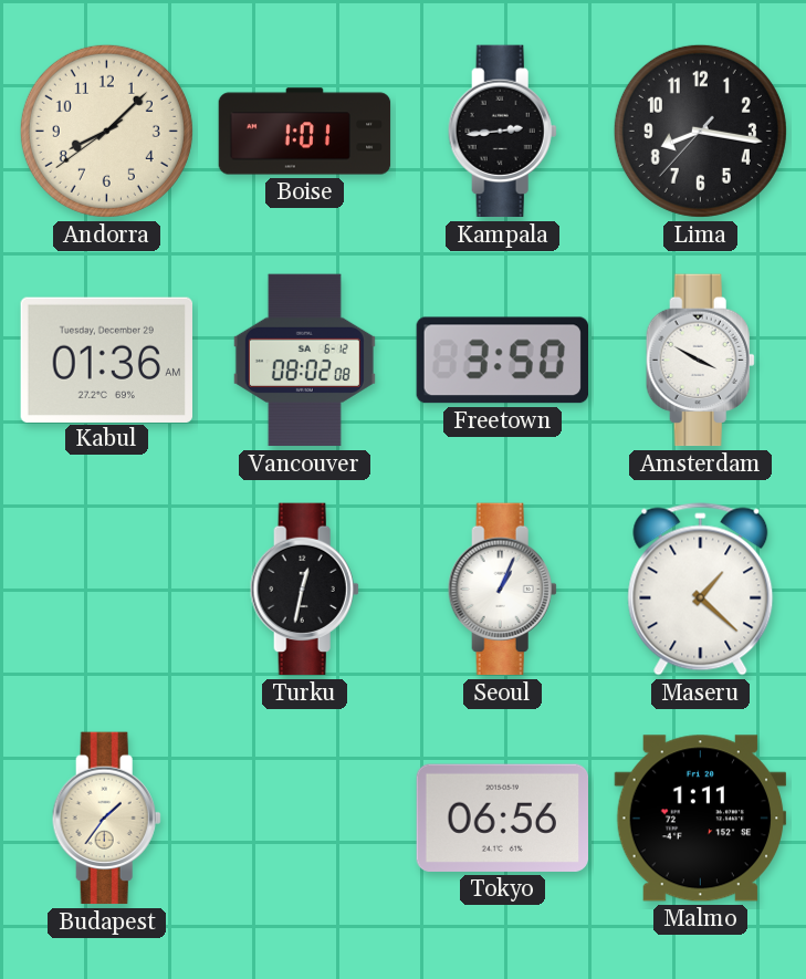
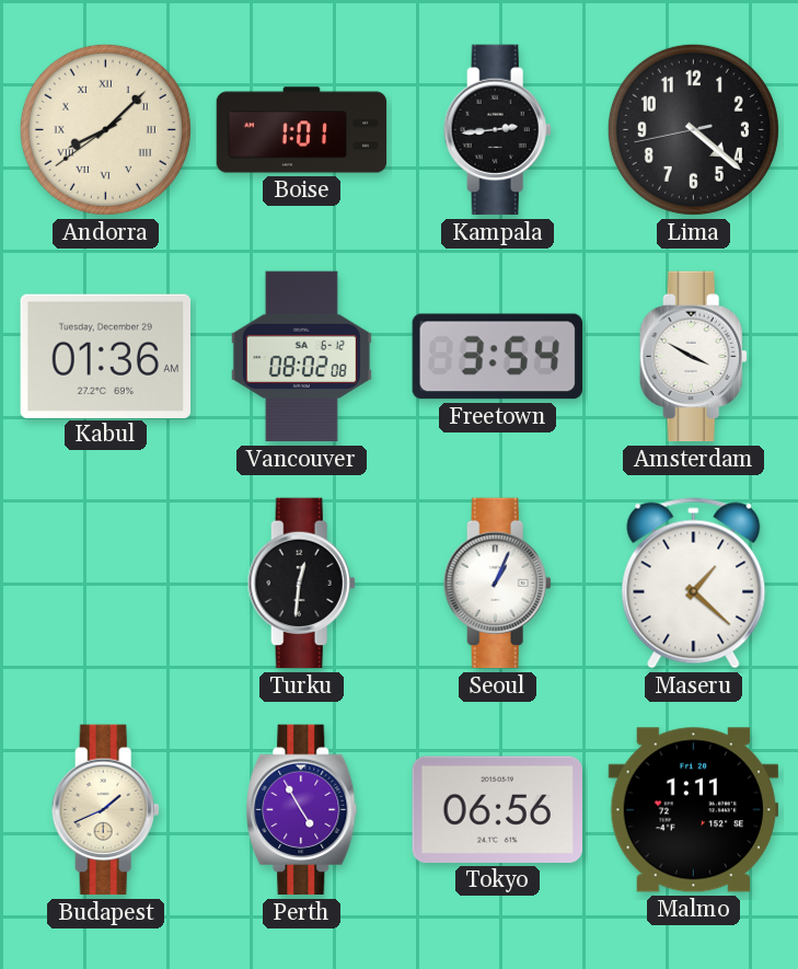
Andorra numerals: Arabic -> Roman (105, 129)
Lima: 8:16 -> 4:21 (693, 129)
Freetown: 3:50 -> 3:54 (497, 357)
Turku: 12:32 -> 12:31 (301, 584)
Budapest: 1:36 -> 1:41 (105, 810)
Perth: none -> 4:55 (302, 810)
